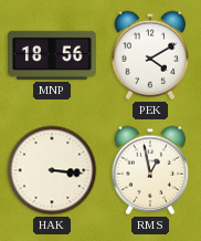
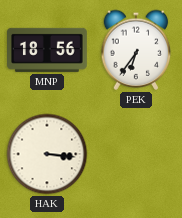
PEK: 4:10 -> 6:36 (136, 50)
RMS: 12:58 -> none (150, 170)
